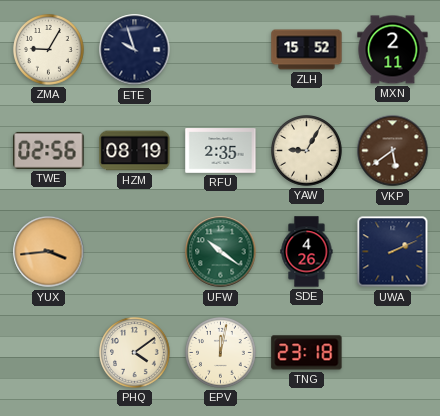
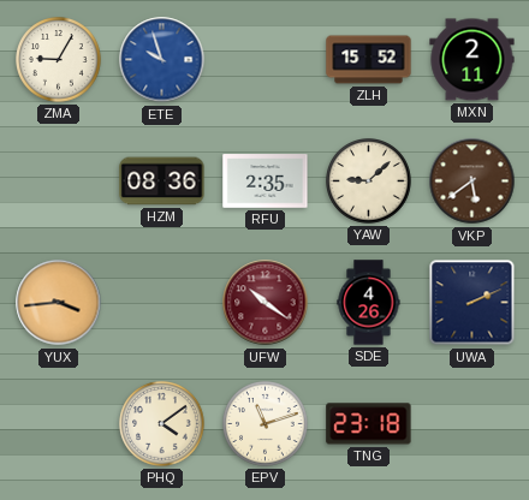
ETE dial: navy -> blue (162, 60)
TWE: 02:56 -> none (49, 150)
HZM: 08:19 -> 08:36 (162, 181)
YAW: 9:05 -> 9:08 (369, 181)
UFW dial: green -> burgundy (266, 303)
EPV: 12:02 -> 11:12 (266, 424)
